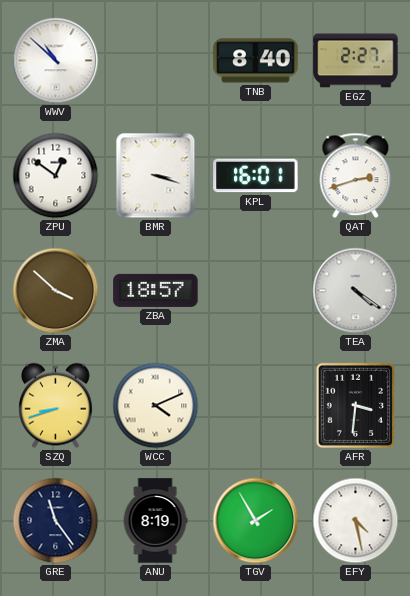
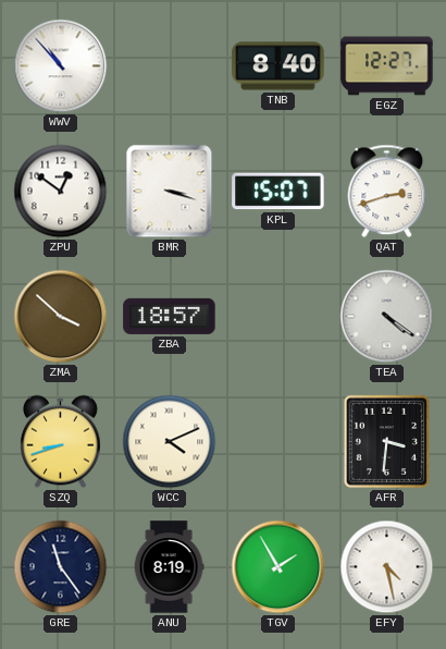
WWV: 10:52 -> 10:53 (61, 66)
EGZ: 2:27 -> 12:27 (387, 66)
KPL: 16:01 -> 15:07 (278, 192)
